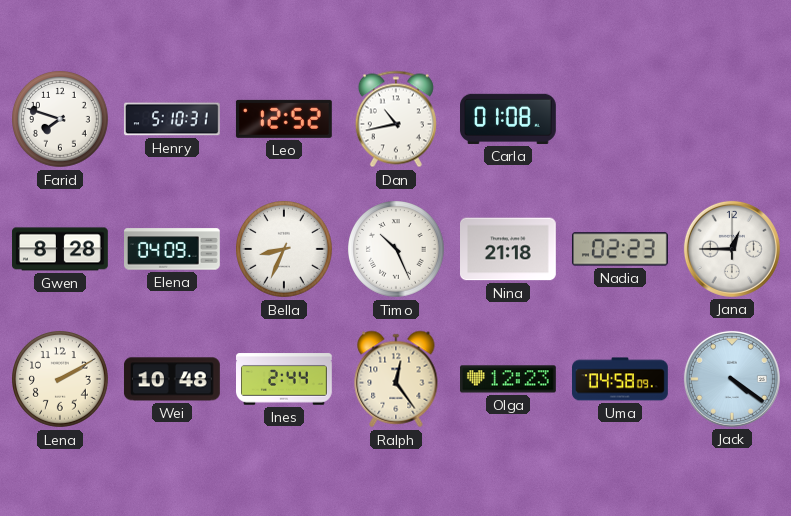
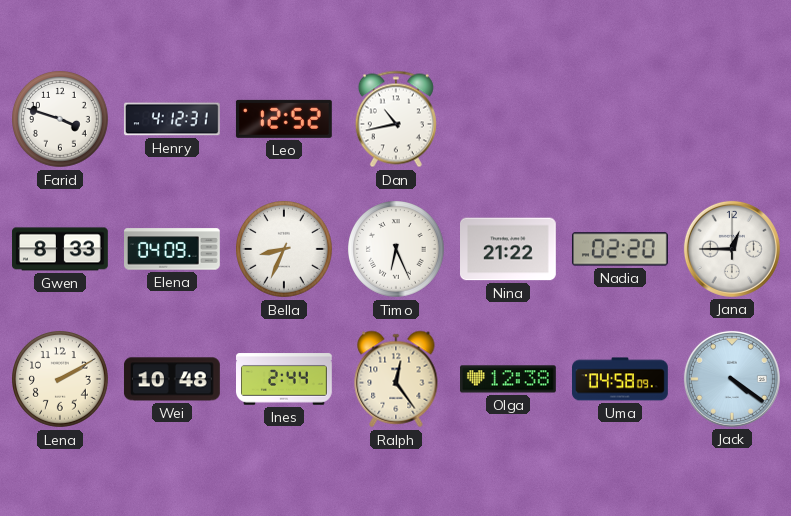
Farid: 7:48 -> 3:48 (61, 120)
Henry: 5:10 -> 4:12 (172, 119)
Carla: 01:08 -> none (509, 119)
Gwen: 8:28 -> 8:33 (61, 249)
Timo: 10:26 -> 6:26 (397, 250)
Nina: 21:18 -> 21:22 (509, 249)
Nadia: 02:23 -> 02:20 (620, 249)
Olga: 12:23 -> 12:38 (509, 379)
